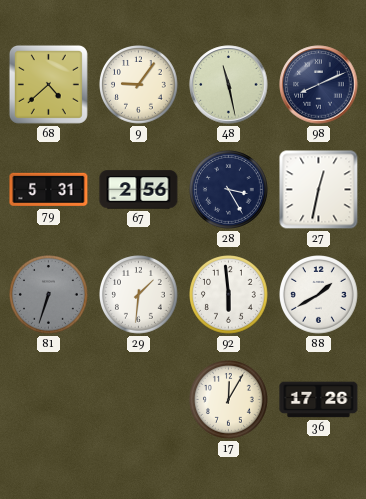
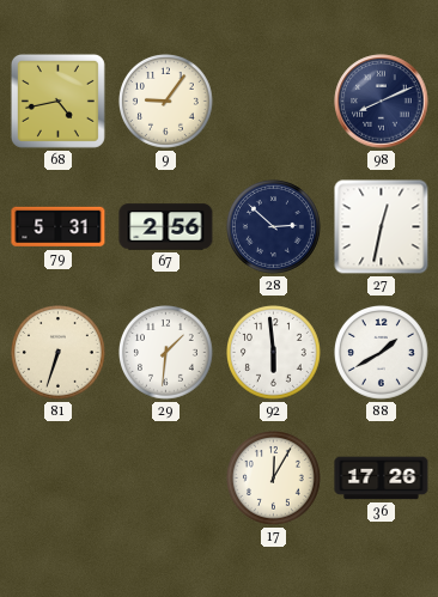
68: 4:38 -> 4:43 (57, 100)
48: 11:28 -> none (229, 85)
28: 3:25 -> 2:52 (274, 227)
81 dial: grey -> cream (59, 353)
